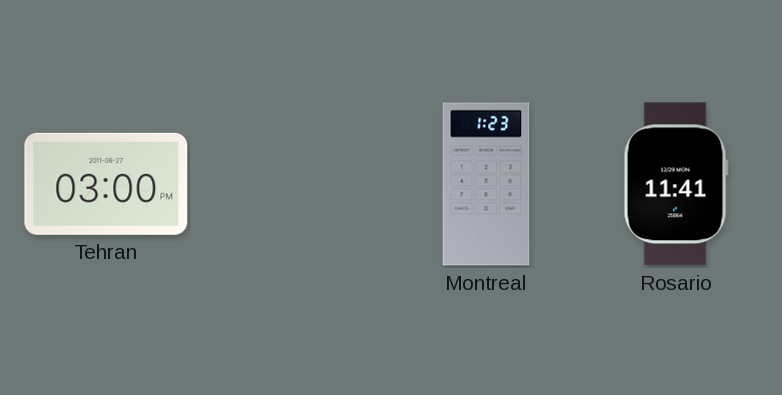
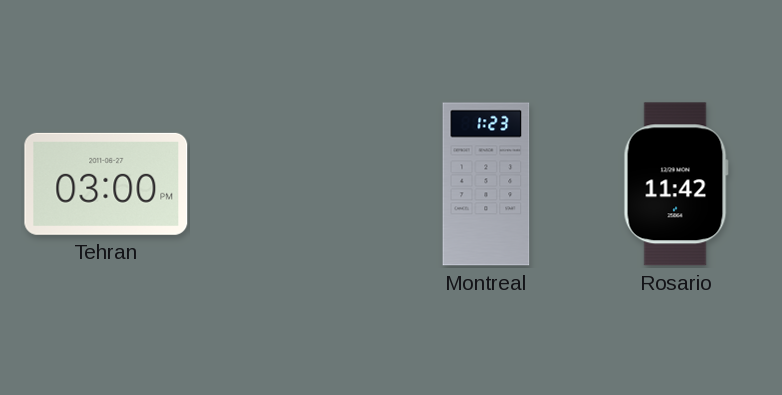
Rosario: 11:41 -> 11:42 (676, 184)
